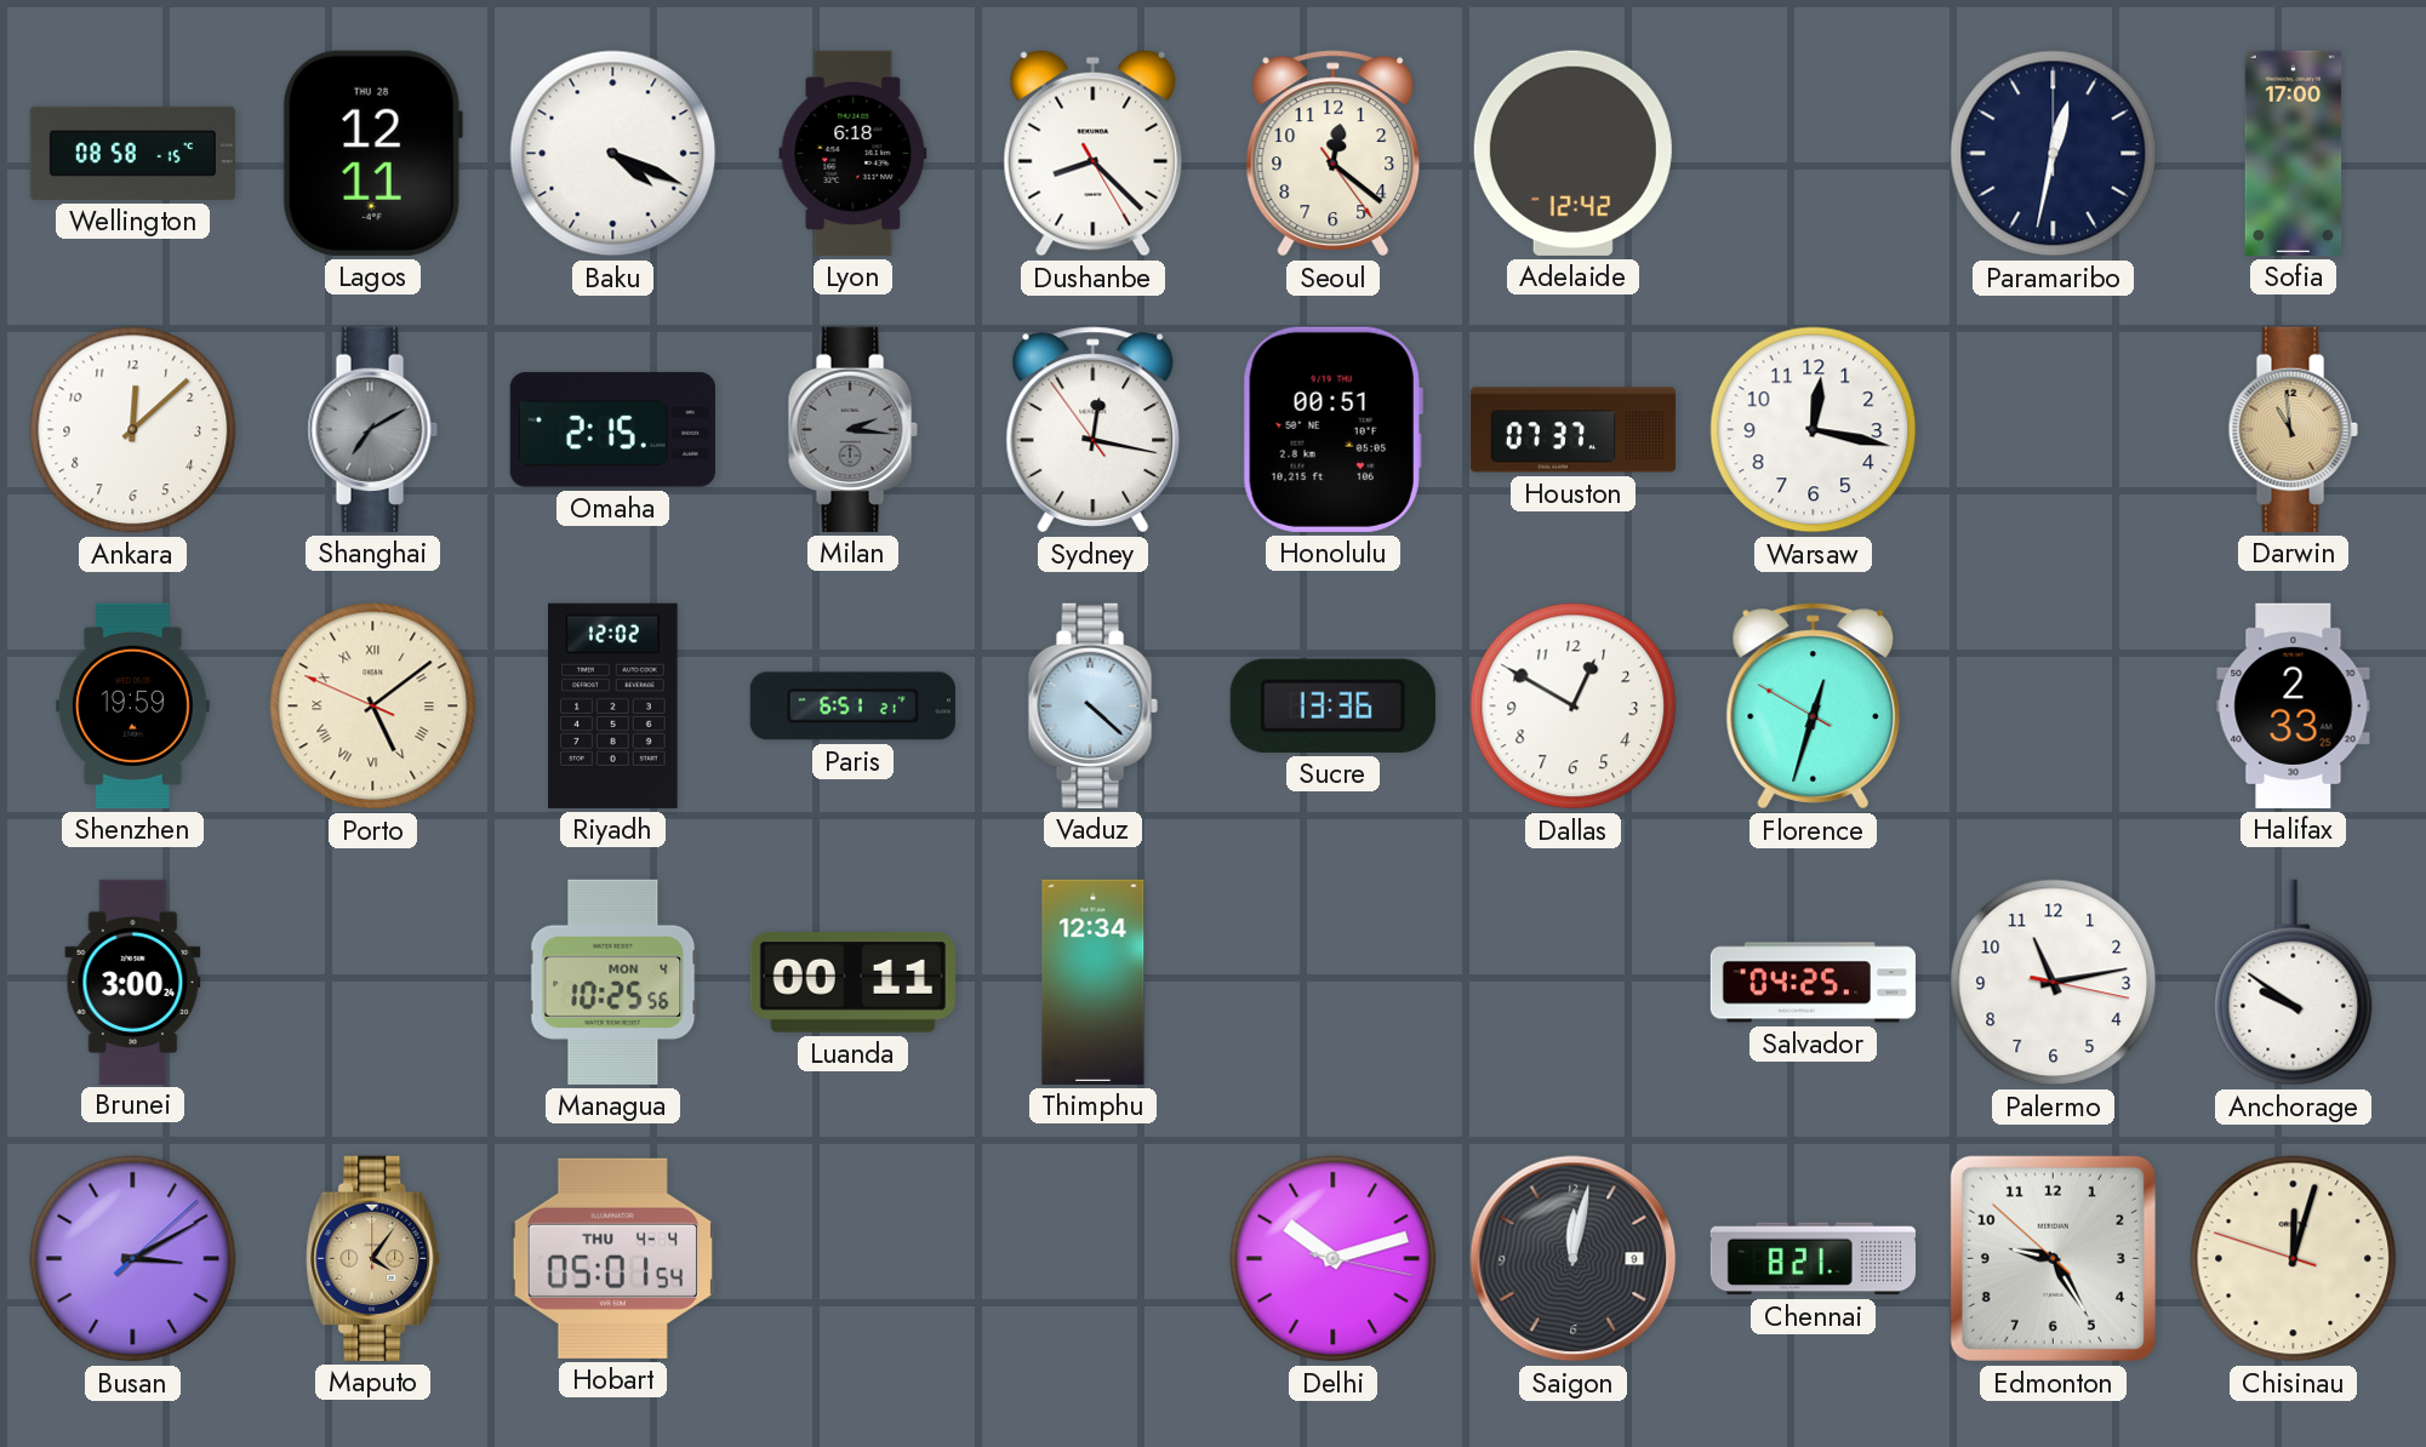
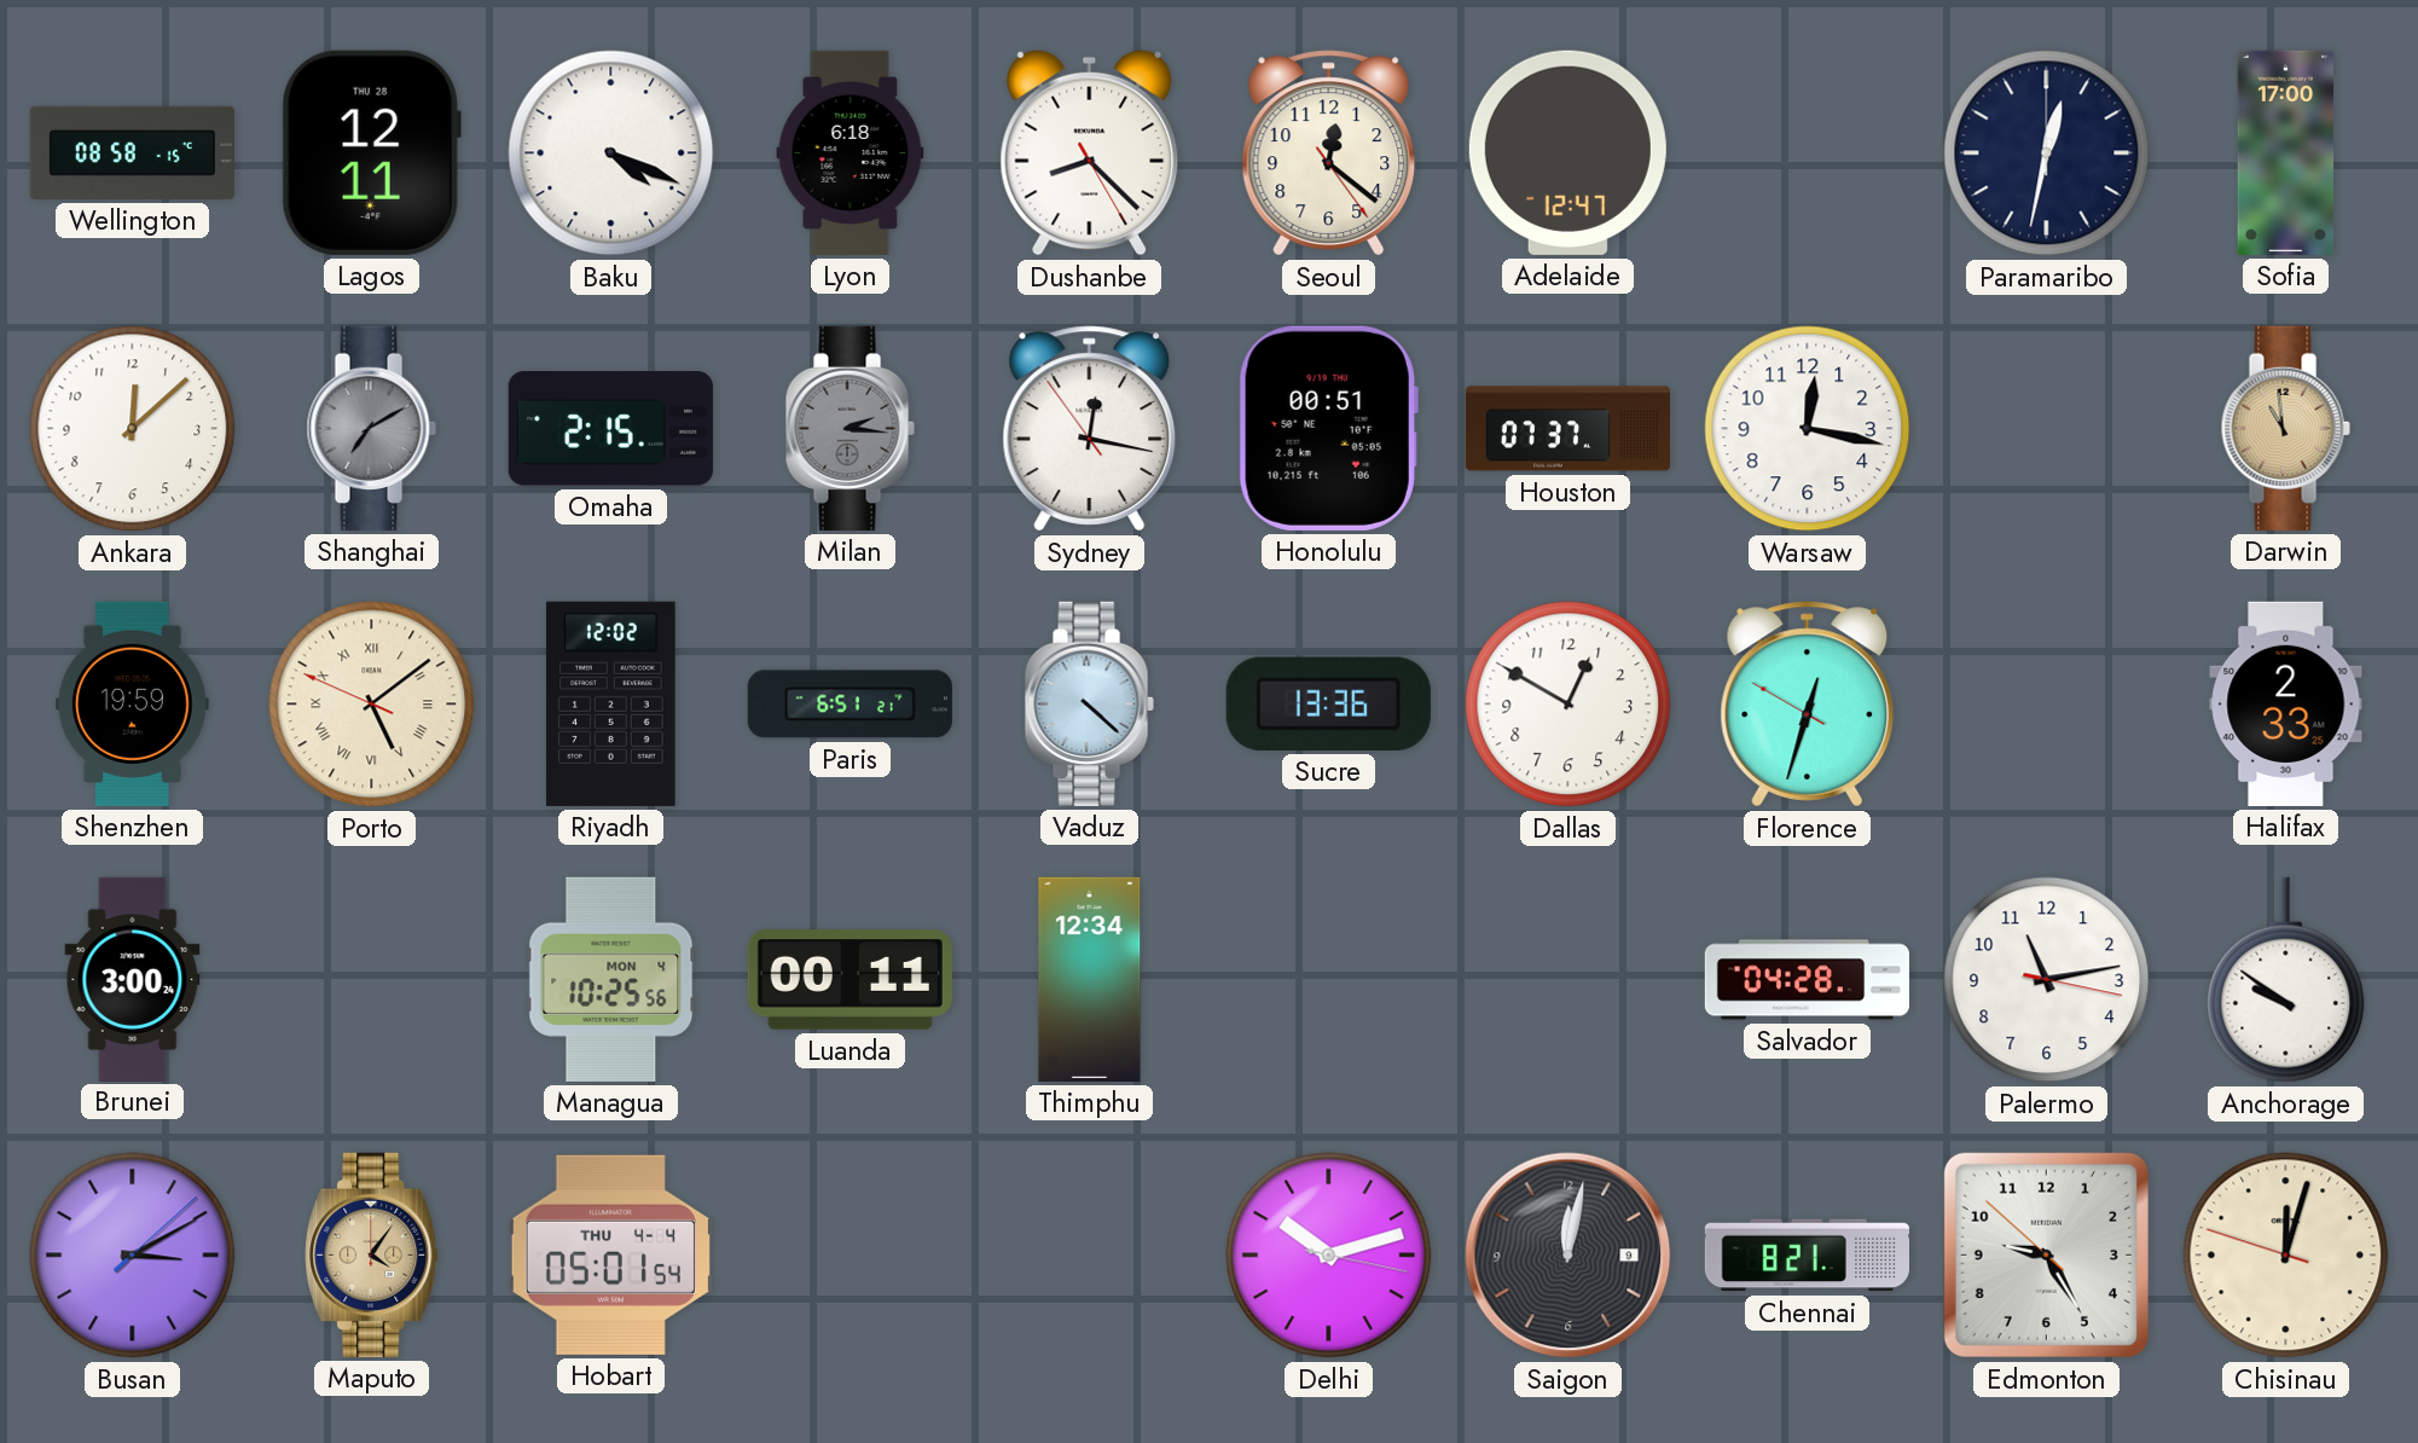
Adelaide: 12:42 -> 12:47 (1567, 152)
Salvador: 04:25 -> 04:28 (1807, 980)
